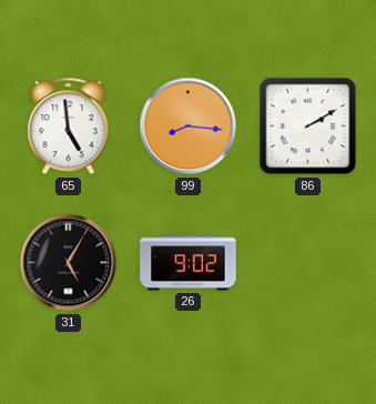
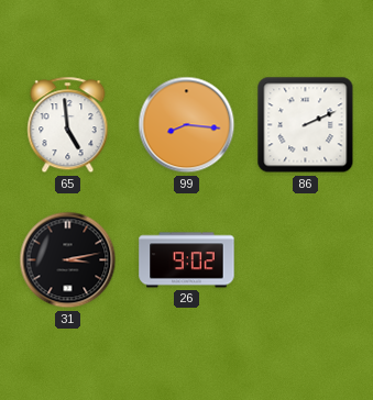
86: 2:10 -> 2:11 (306, 125)
31: 5:05 -> 3:13 (68, 260)
